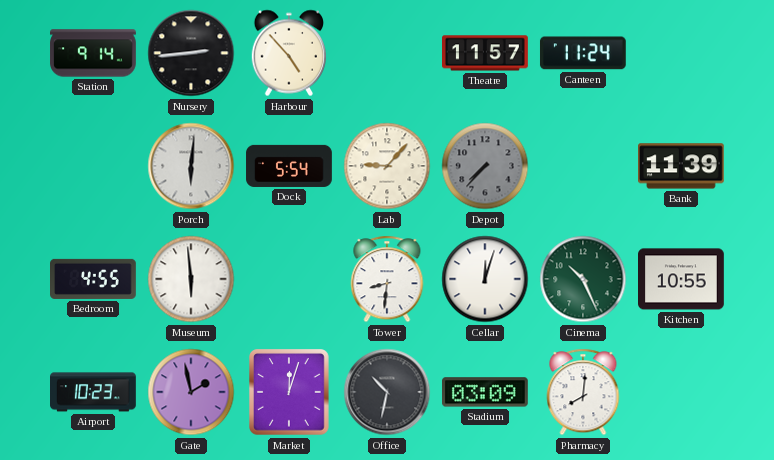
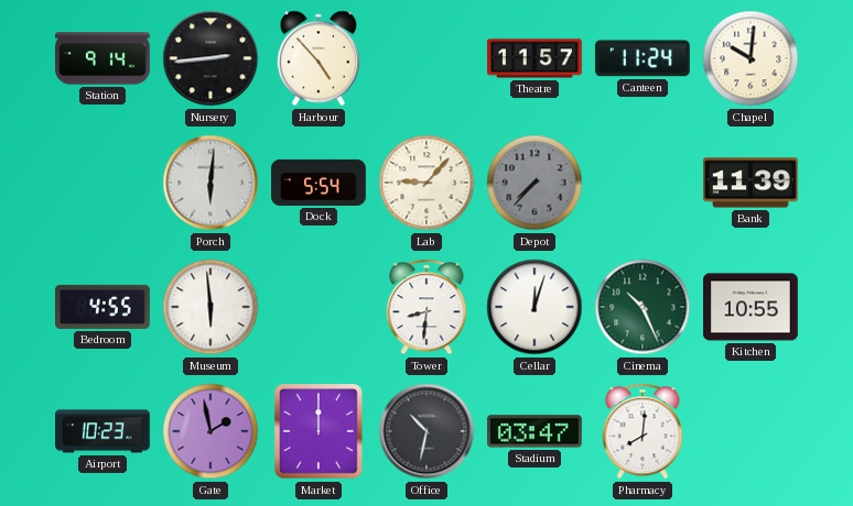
Chapel: none -> 10:01 (751, 58)
Market: 12:03 -> 12:00 (318, 431)
Stadium: 03:09 -> 03:47 (536, 431)
